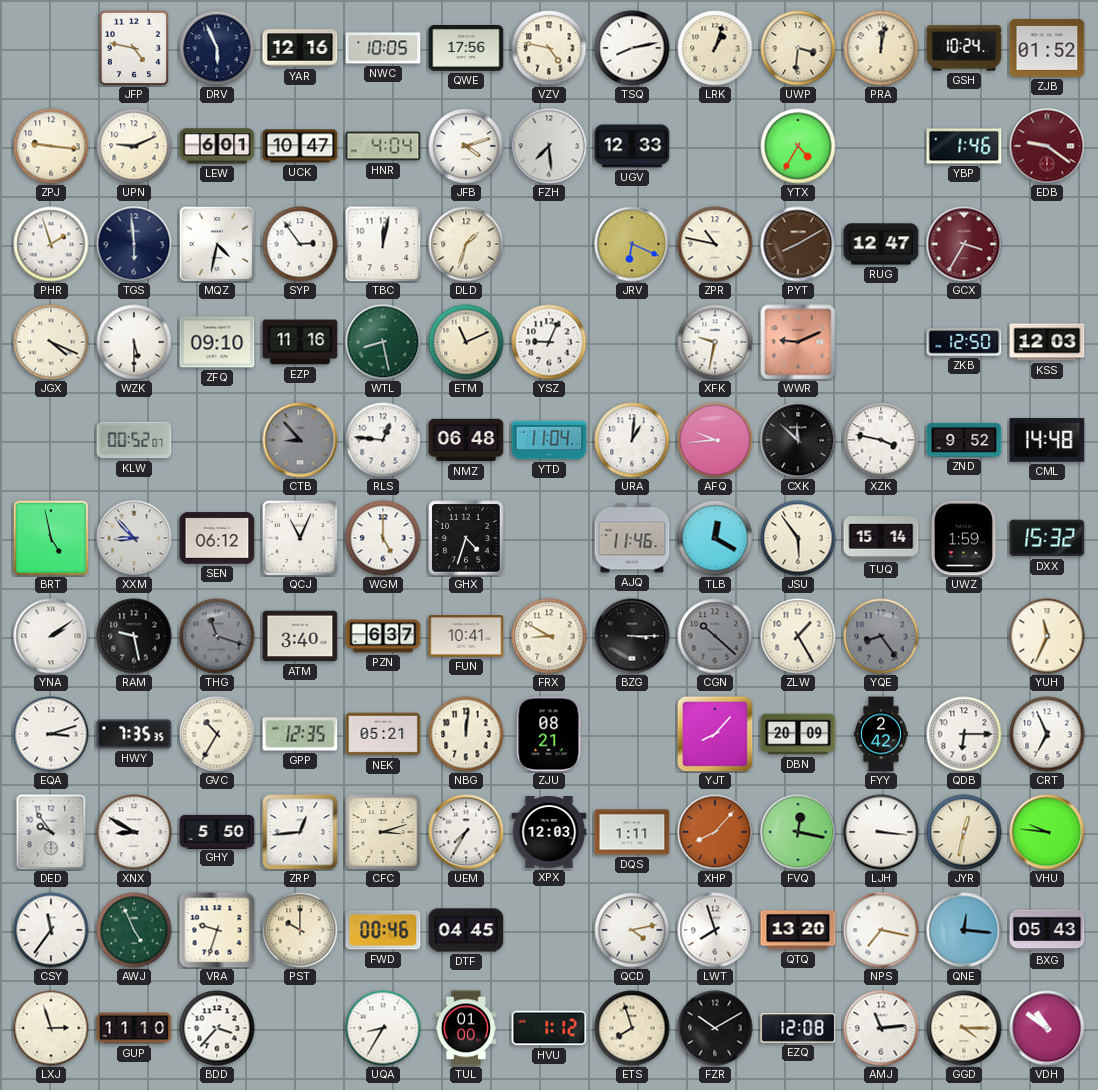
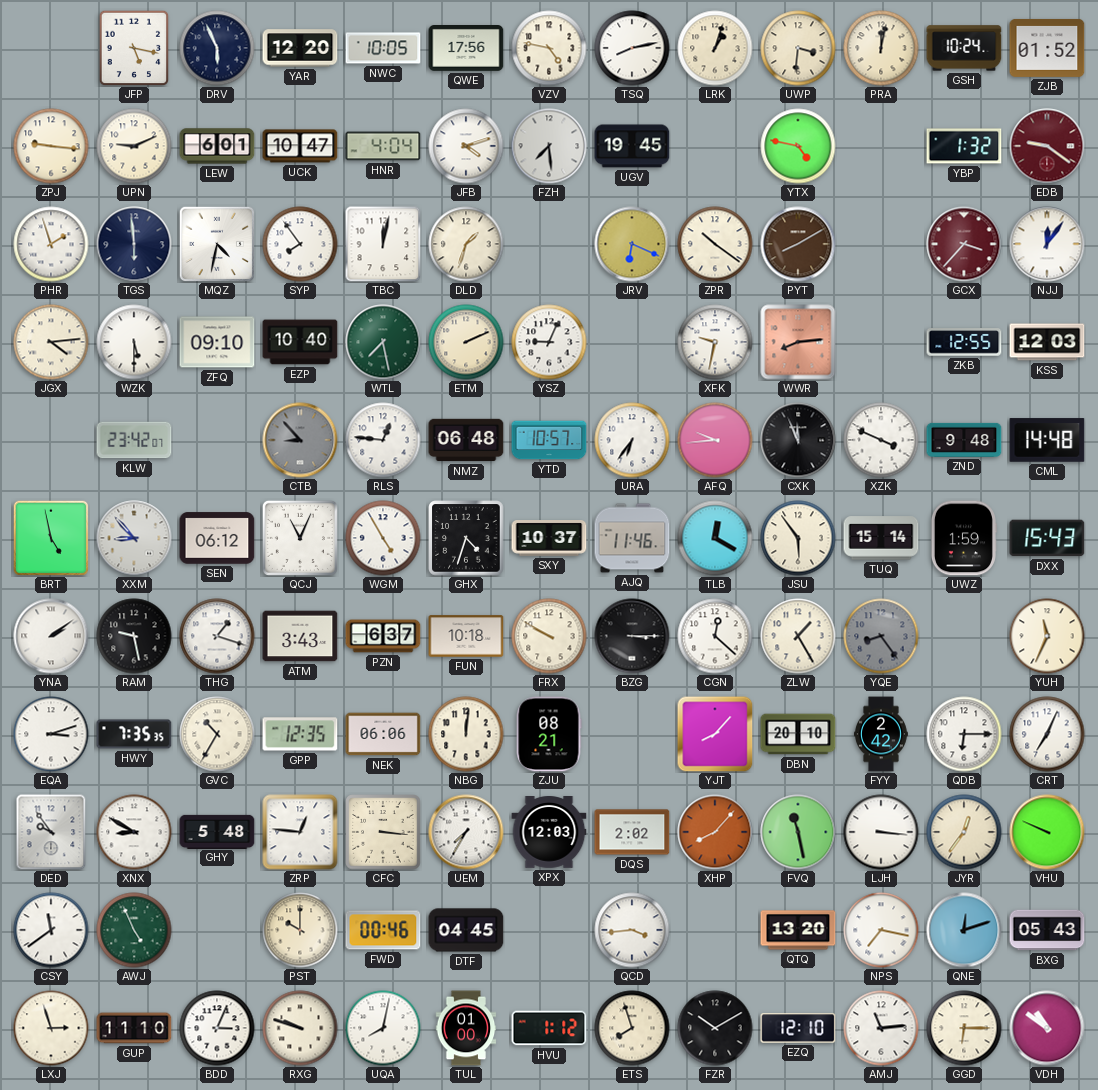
JFP: 4:47 -> 5:17 (134, 48)
YAR: 12:16 -> 12:20 (300, 48)
UGV: 12:33 -> 19:45 (632, 146)
YTX: 4:35 -> 4:47 (798, 146)
YBP: 1:46 -> 1:32 (964, 146)
SYP: 2:54 -> 7:54 (300, 244)
ZPR: 10:47 -> 10:21 (715, 244)
RUG: 12:47 -> none (881, 244)
GCX: 3:35 -> 3:37 (964, 244)
NJJ: none -> 12:06 (1047, 244)
JGX: 4:19 -> 4:14 (51, 342)
EZP: 11:16 -> 10:40 (300, 342)
WTL: 8:28 -> 7:28 (383, 342)
ETM: 11:11 -> 2:11 (466, 342)
WWR: 9:11 -> 8:14 (798, 342)
ZKB: 12:50 -> 12:55 (964, 342)
KLW: 00:52 -> 23:42 (134, 440)
YTD: 11:04 -> 10:57 (549, 440)
URA: 1:01 -> 6:36 (632, 440)
CXK: 11:52 -> 11:56 (798, 440)
XZK: 3:47 -> 3:49 (881, 440)
ZND: 9:52 -> 9:48 (964, 440)
WGM: 5:00 -> 4:55 (383, 538)
SXY: none -> 10:37 (549, 538)
DXX: 15:32 -> 15:43 (1047, 538)
THG: 11:18 -> 1:18 (217, 636)
THG dial: grey -> white (217, 636)
ATM: 3:40 -> 3:43 (300, 636)
FUN: 10:41 -> 10:18 (466, 636)
FRX: 8:50 -> 9:50 (549, 636)
CGN: 10:22 -> 12:22 (715, 636)
CGN dial: grey -> white (715, 636)
NEK: 05:21 -> 06:06 (383, 734)
DBN: 20:09 -> 20:10 (798, 734)
CRT: 6:56 -> 7:04 (1047, 734)
GHY: 5:50 -> 5:48 (217, 831)
ZRP: 12:44 -> 12:46 (300, 832)
CFC: 3:12 -> 3:16 (383, 832)
DQS: 1:11 -> 2:02 (632, 832)
FVQ: 12:17 -> 11:28 (798, 832)
JYR: 12:32 -> 12:36 (964, 832)
VHU: 9:46 -> 9:49 (1047, 832)
CSY: 11:36 -> 11:39 (51, 930)
VRA: 9:33 -> none (217, 930)
QCD: 4:13 -> 3:44 (632, 930)
LWT: 7:57 -> none (715, 930)
QNE: 12:16 -> 12:12 (964, 930)
BDD: 3:37 -> 3:04 (217, 1028)
RXG: none -> 9:48 (300, 1028)
UQA: 8:35 -> 8:02 (383, 1028)
EZQ: 12:08 -> 12:10 (798, 1028)
GGD: 4:15 -> 6:15 (964, 1028)
